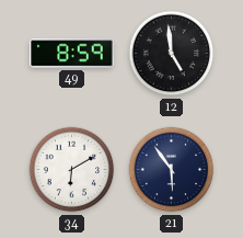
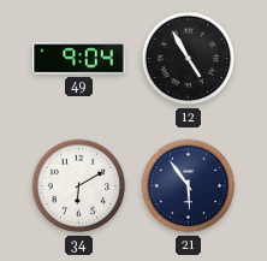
49: 8:59 -> 9:04 (79, 59)
12: 4:59 -> 4:55 (189, 59)
